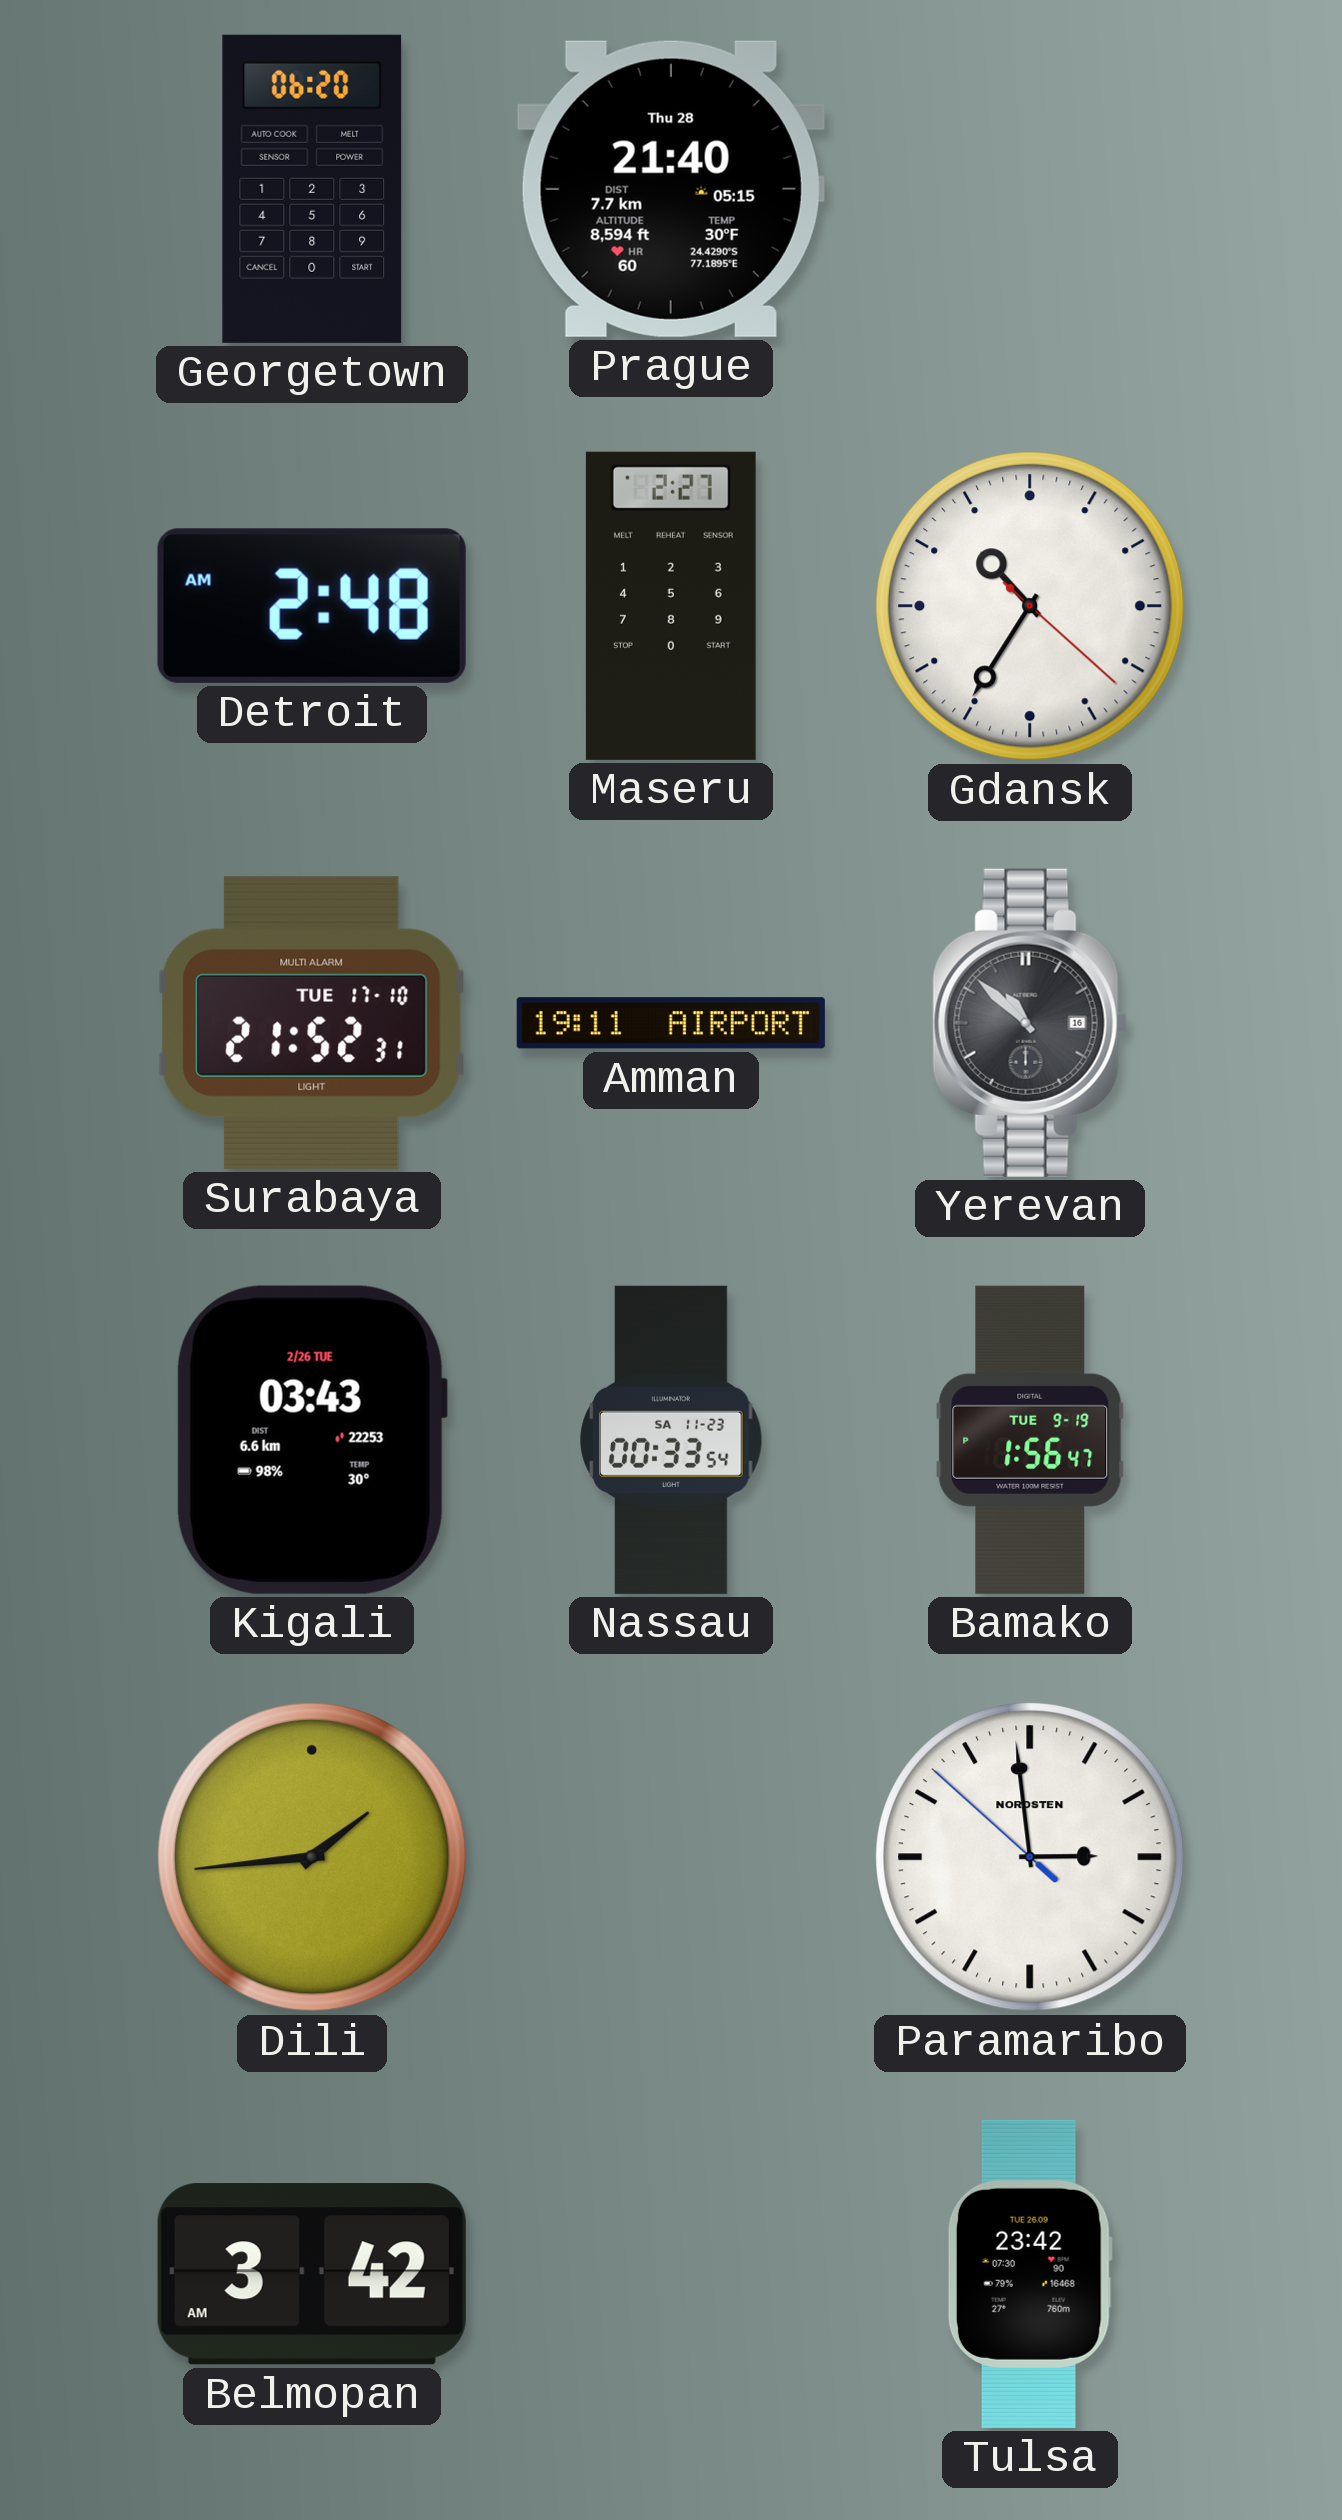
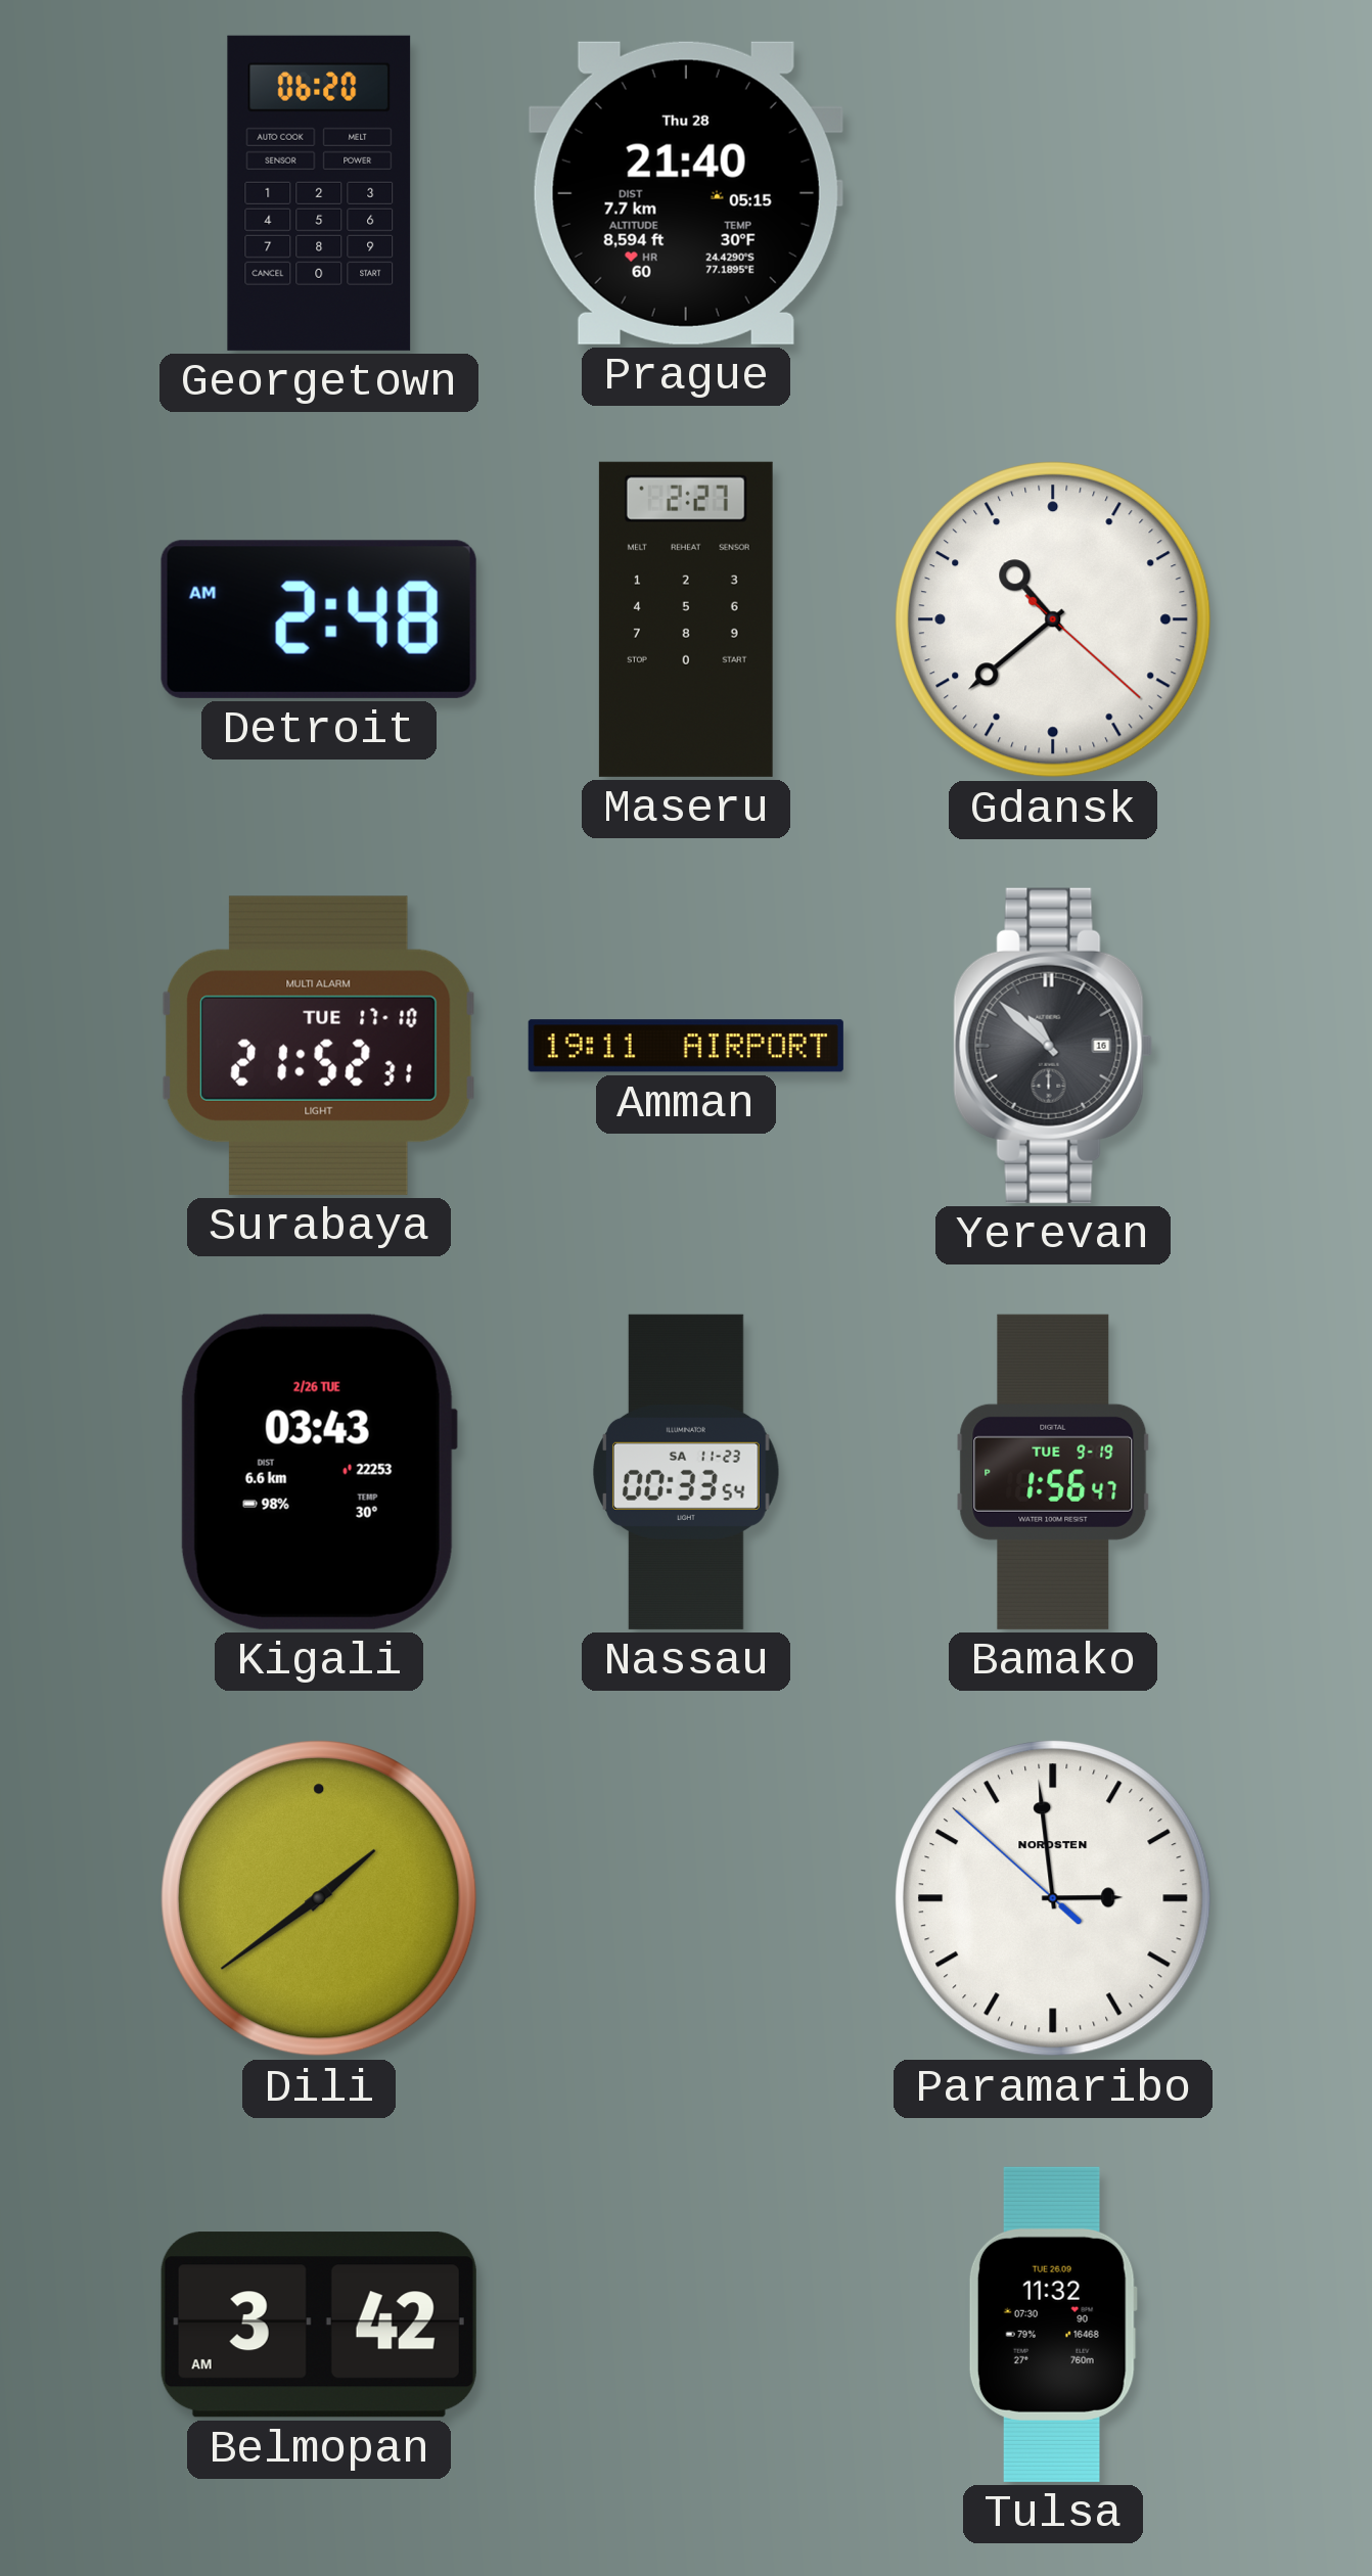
Gdansk: 10:35 -> 10:38 (1053, 619)
Dili: 1:44 -> 1:39 (319, 1898)
Tulsa: 23:42 -> 11:32 (1053, 2325)
